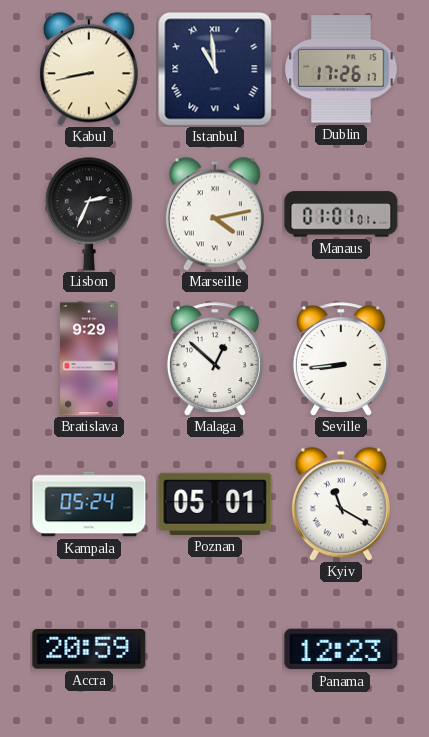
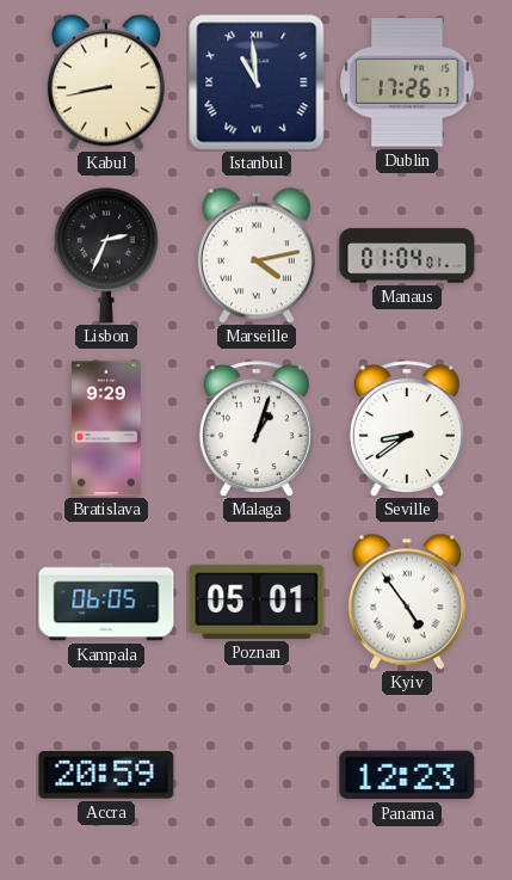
Manaus: 01:01 -> 01:04 (407, 256)
Malaga: 12:52 -> 1:03 (257, 429)
Seville: 8:44 -> 8:39 (407, 429)
Kampala: 05:24 -> 06:05 (106, 602)
Kyiv: 11:20 -> 4:54 (407, 602)
